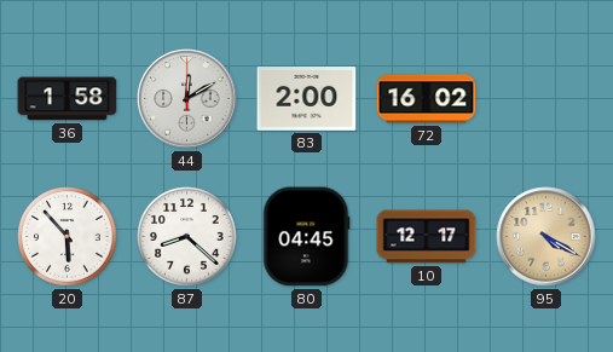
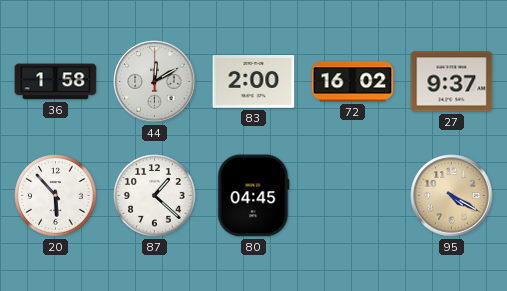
27: none -> 9:37 (452, 82)
87: 8:22 -> 1:22 (155, 196)
10: 12:17 -> none (427, 237)
